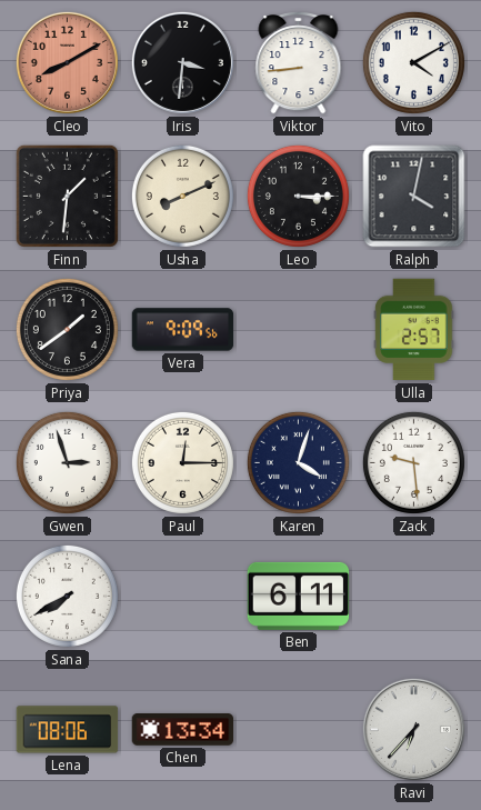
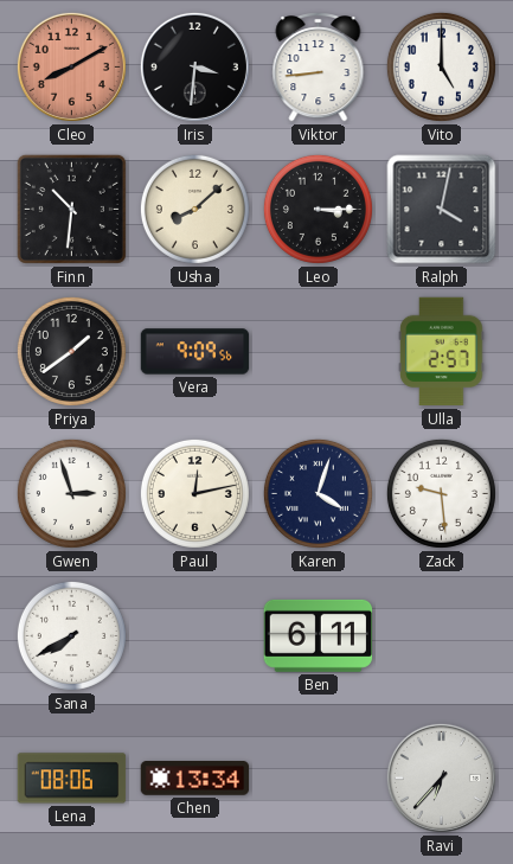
Vito: 4:10 -> 5:00 (441, 66)
Finn: 1:31 -> 10:31 (71, 209)
Usha: 8:11 -> 8:08 (194, 209)
Paul: 12:15 -> 12:13 (194, 493)
